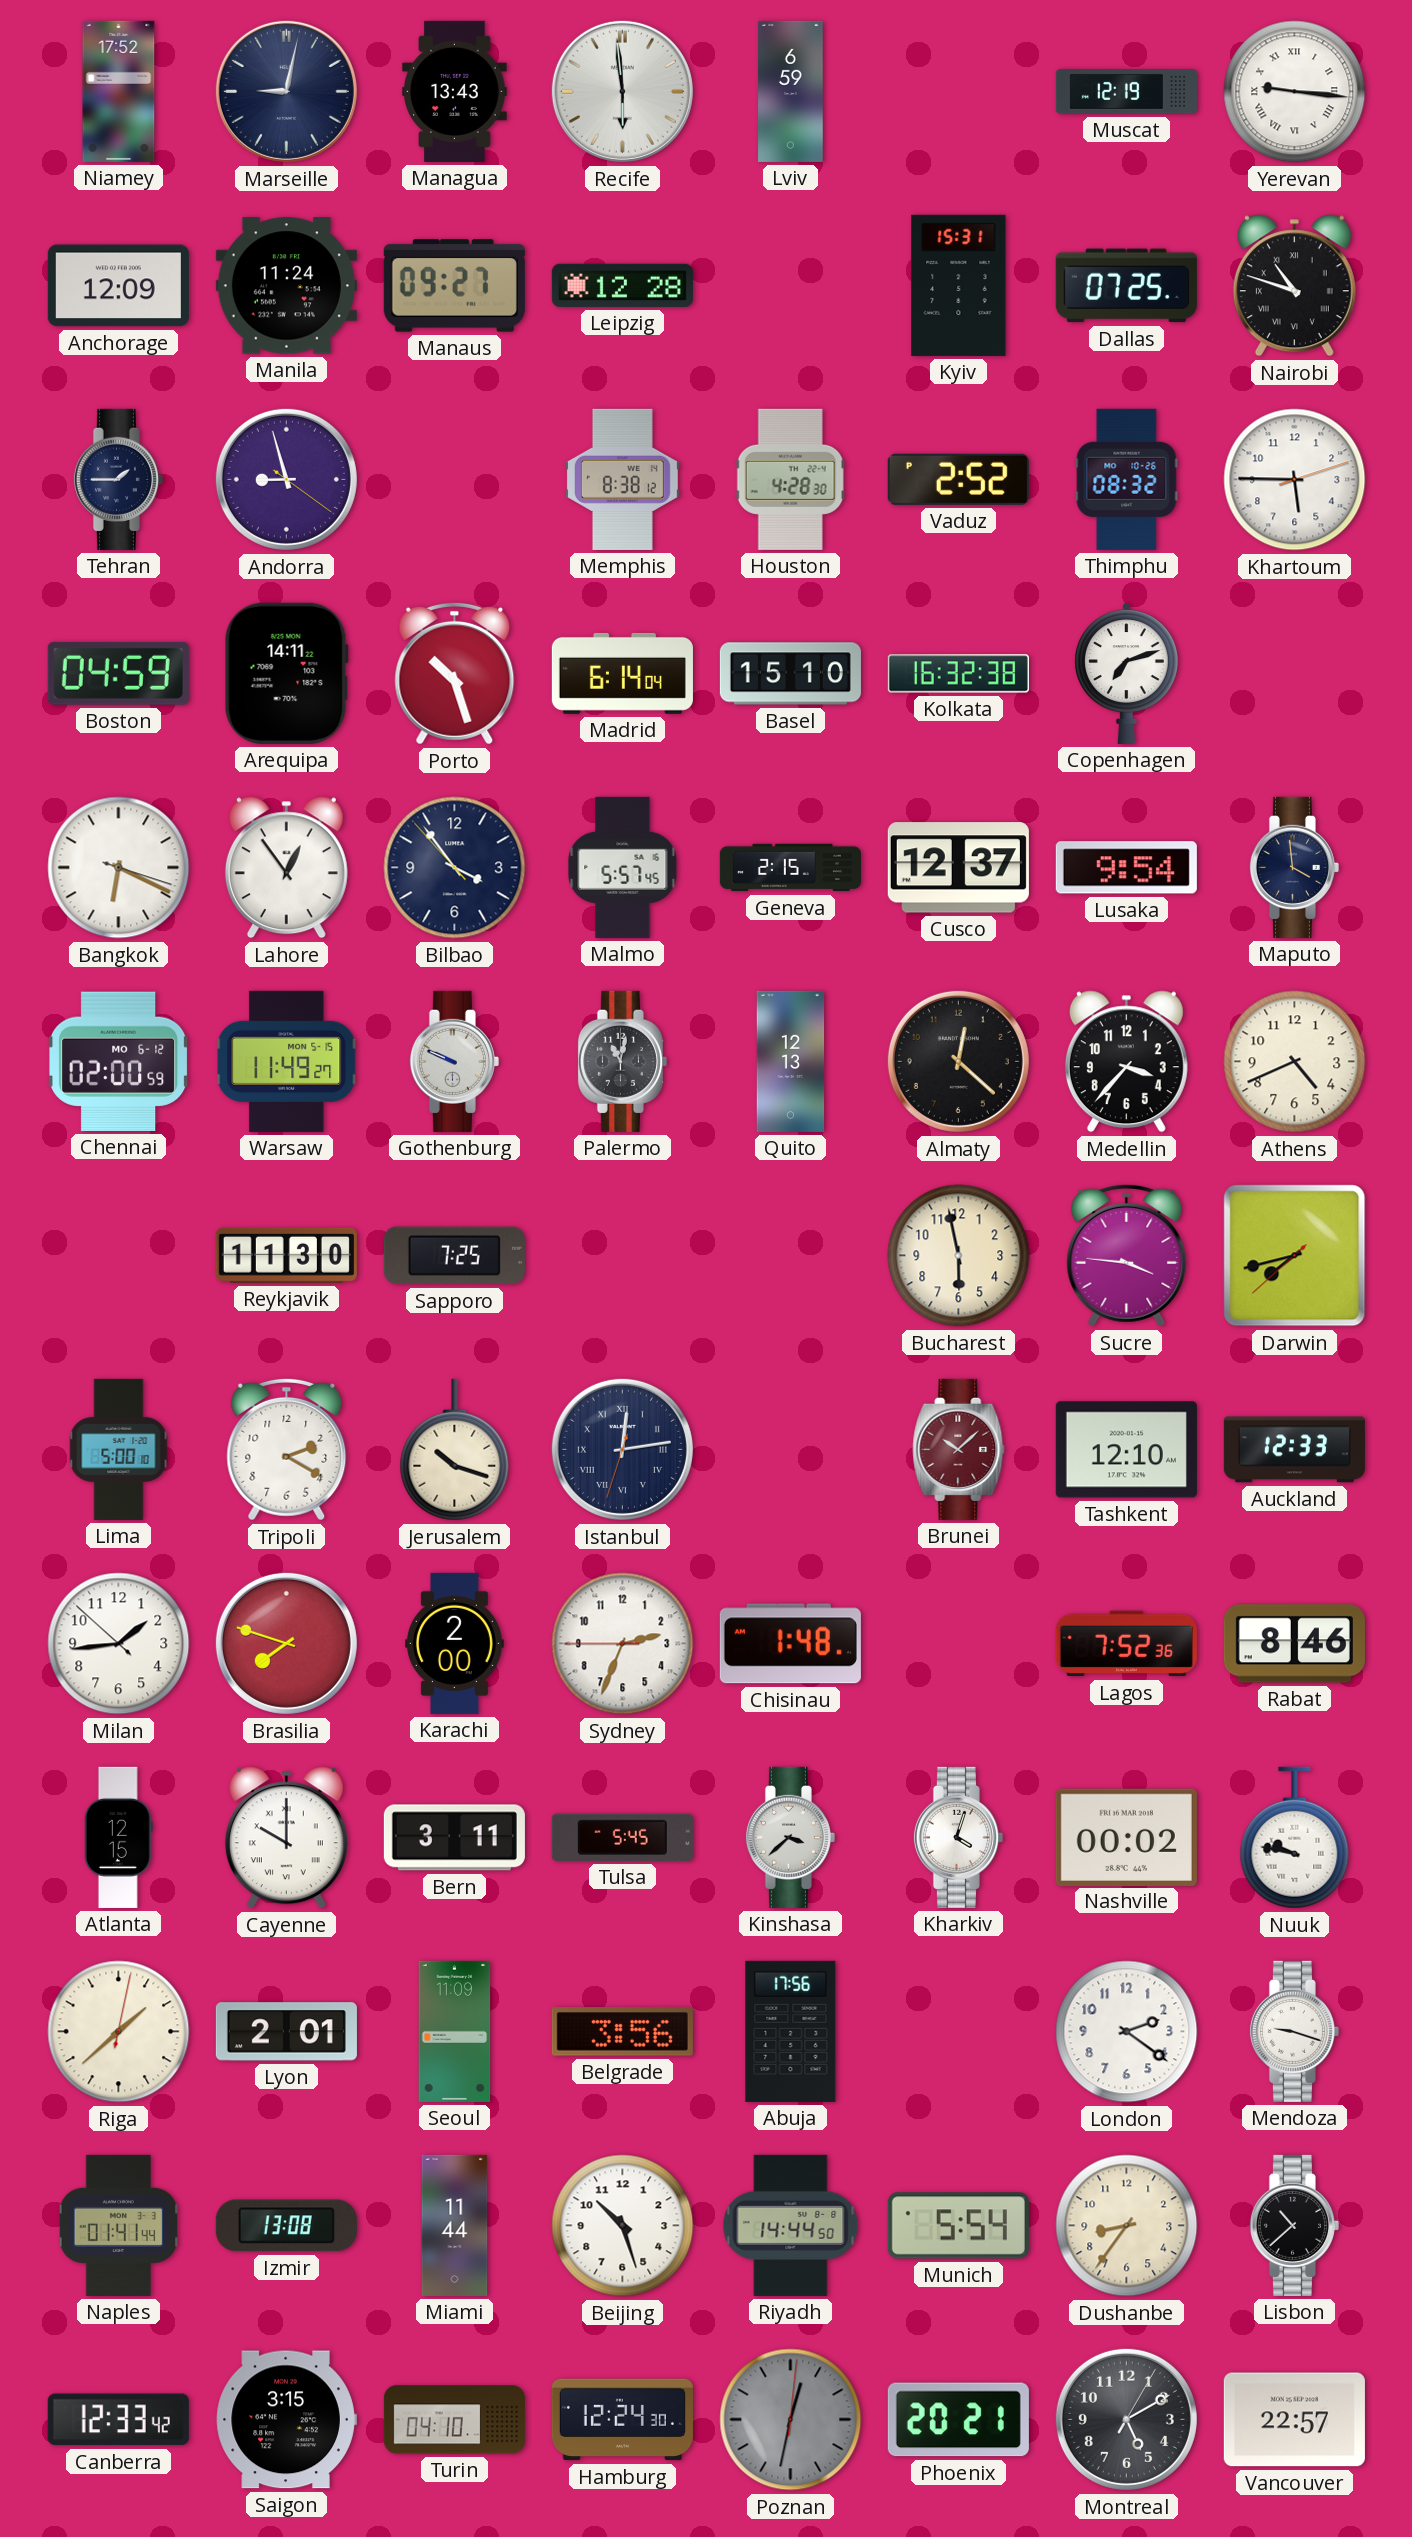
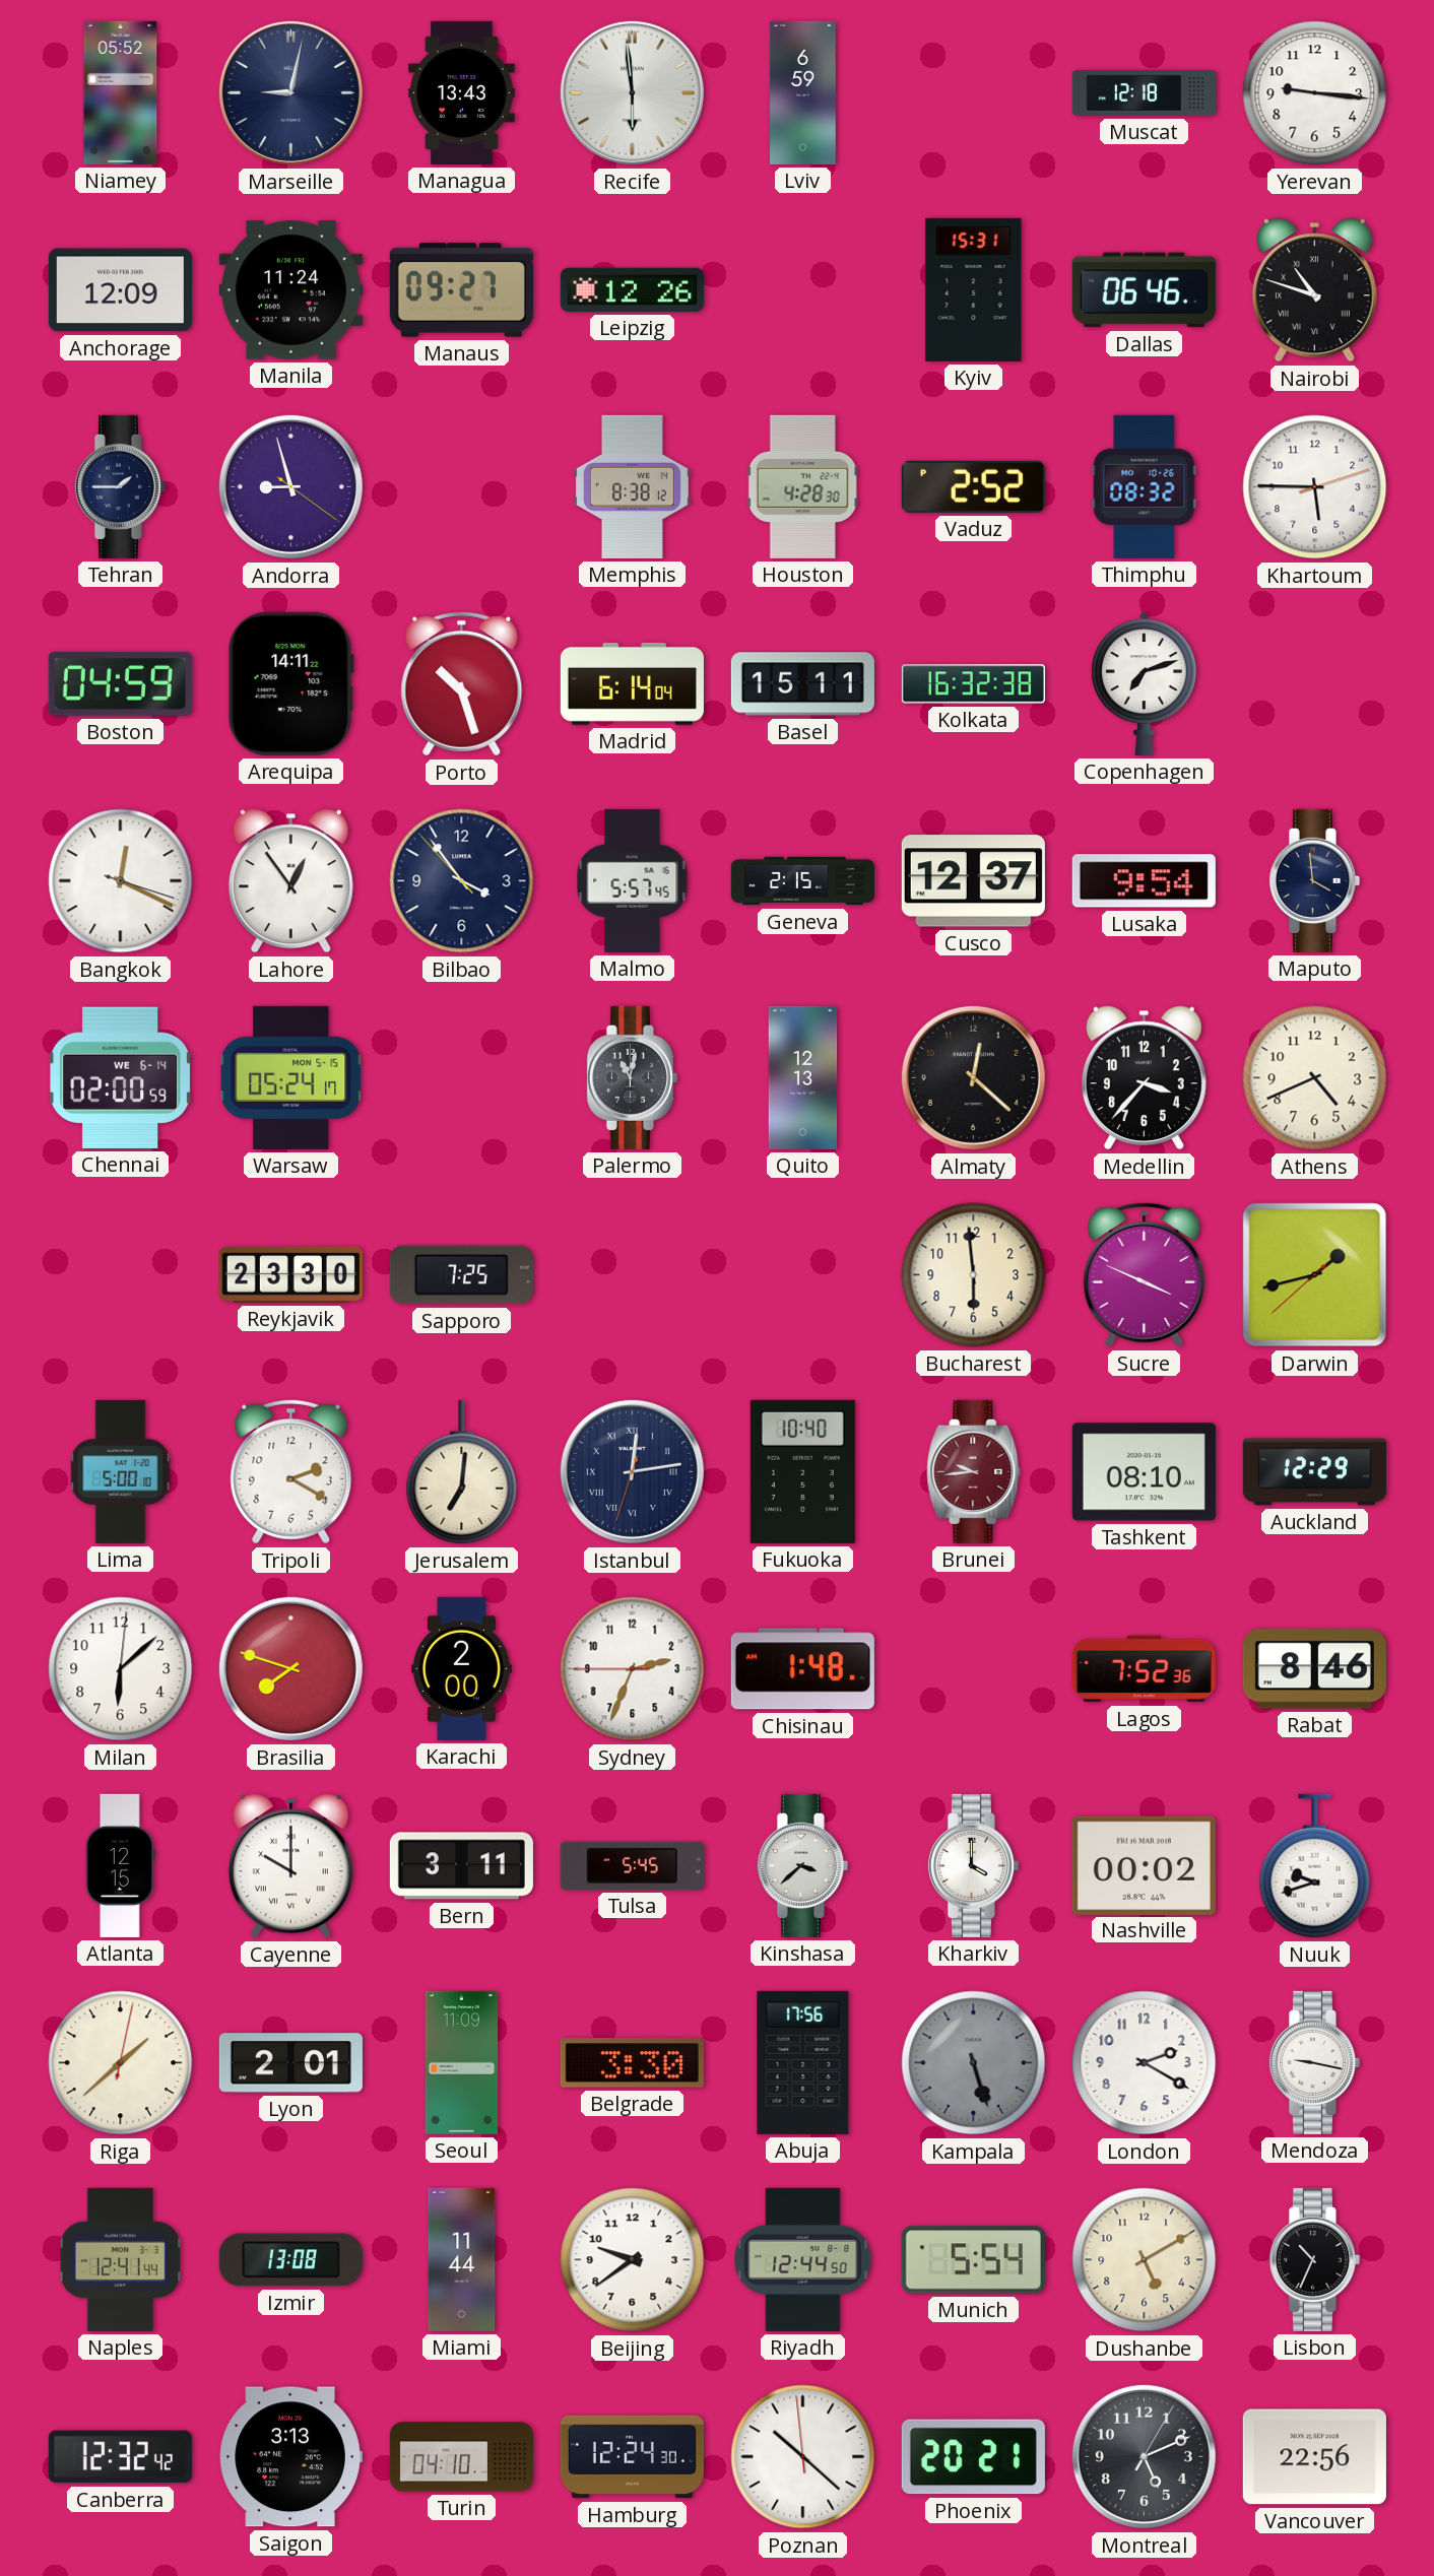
Niamey: 17:52 -> 05:52 (121, 92)
Muscat: 12:19 -> 12:18 (1144, 93)
Yerevan numerals: Roman -> Arabic (1315, 93)
Leipzig: 12:28 -> 12:26 (632, 289)
Dallas: 07:25 -> 06:46 (1144, 290)
Basel: 15:10 -> 15:11 (802, 684)
Bangkok: 6:19 -> 12:19 (121, 881)
Chennai date: MO 6-12 -> WE 6-14 (121, 1077)
Warsaw: 11:49 -> 05:24 (291, 1077)
Gothenburg: 9:49 -> none (454, 1061)
Reykjavik: 11:30 -> 23:30 (290, 1274)
Bucharest: 5:58 -> 5:59 (974, 1275)
Sucre: 3:46 -> 3:49 (1145, 1274)
Darwin: 7:42 -> 1:42 (1315, 1275)
Jerusalem: 10:18 -> 7:01 (462, 1472)
Fukuoka: none -> 10:40 (802, 1471)
Brunei: 10:08 -> 9:44 (974, 1471)
Tashkent: 12:10 -> 08:10 (1144, 1472)
Auckland: 12:33 -> 12:29 (1314, 1472)
Milan: 1:43 -> 6:08 (121, 1669)
Kharkiv: 4:03 -> 4:00 (973, 1865)
Nuuk: 9:47 -> 9:42 (1315, 1866)
Belgrade: 3:56 -> 3:30 (632, 2063)
Kampala: none -> 5:27 (974, 2063)
London: 2:21 -> 2:20 (1145, 2063)
Mendoza: 9:18 -> 9:17 (1314, 2062)
Naples: 01:41 -> 12:41 (121, 2259)
Beijing: 10:27 -> 9:39 (633, 2260)
Riyadh: 14:44 -> 12:44 (803, 2259)
Dushanbe: 8:36 -> 5:10 (1145, 2260)
Lisbon: 10:38 -> 10:34 (1314, 2259)
Canberra: 12:33 -> 12:32 (120, 2457)
Saigon: 3:15 -> 3:13 (290, 2457)
Poznan: 12:32 -> 10:21 (803, 2457)
Poznan dial: grey -> white (803, 2457)
Montreal: 5:10 -> 5:11 (1144, 2456)
Vancouver: 22:57 -> 22:56 (1314, 2457)
